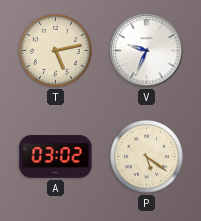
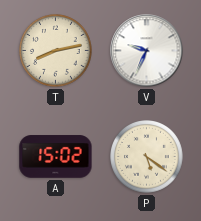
T: 5:13 -> 8:13 (56, 51)
A: 03:02 -> 15:02 (56, 157)
